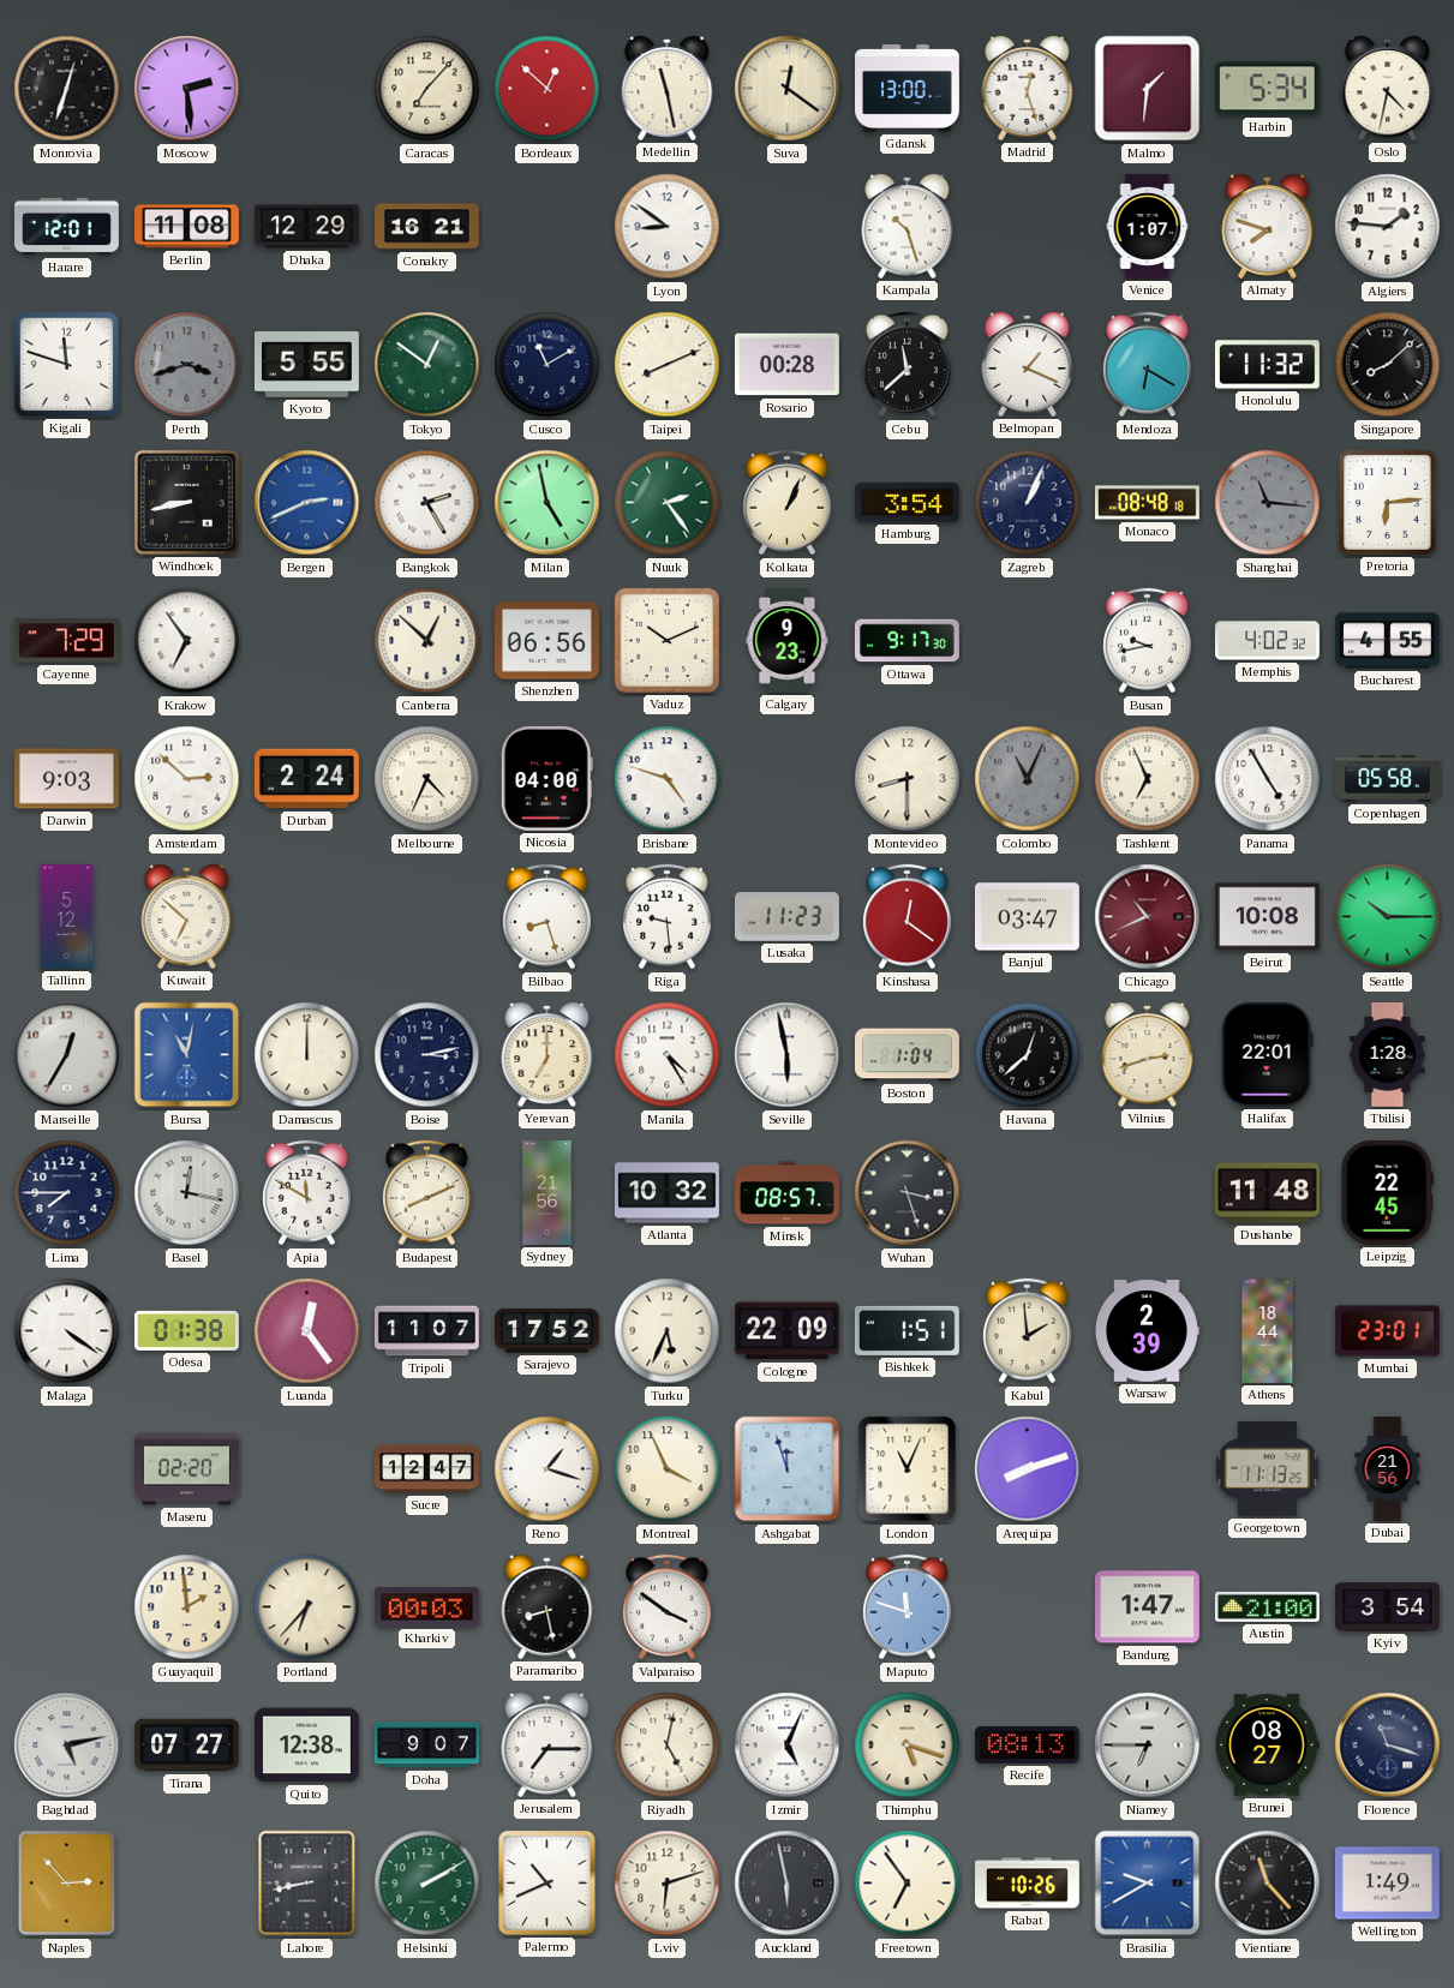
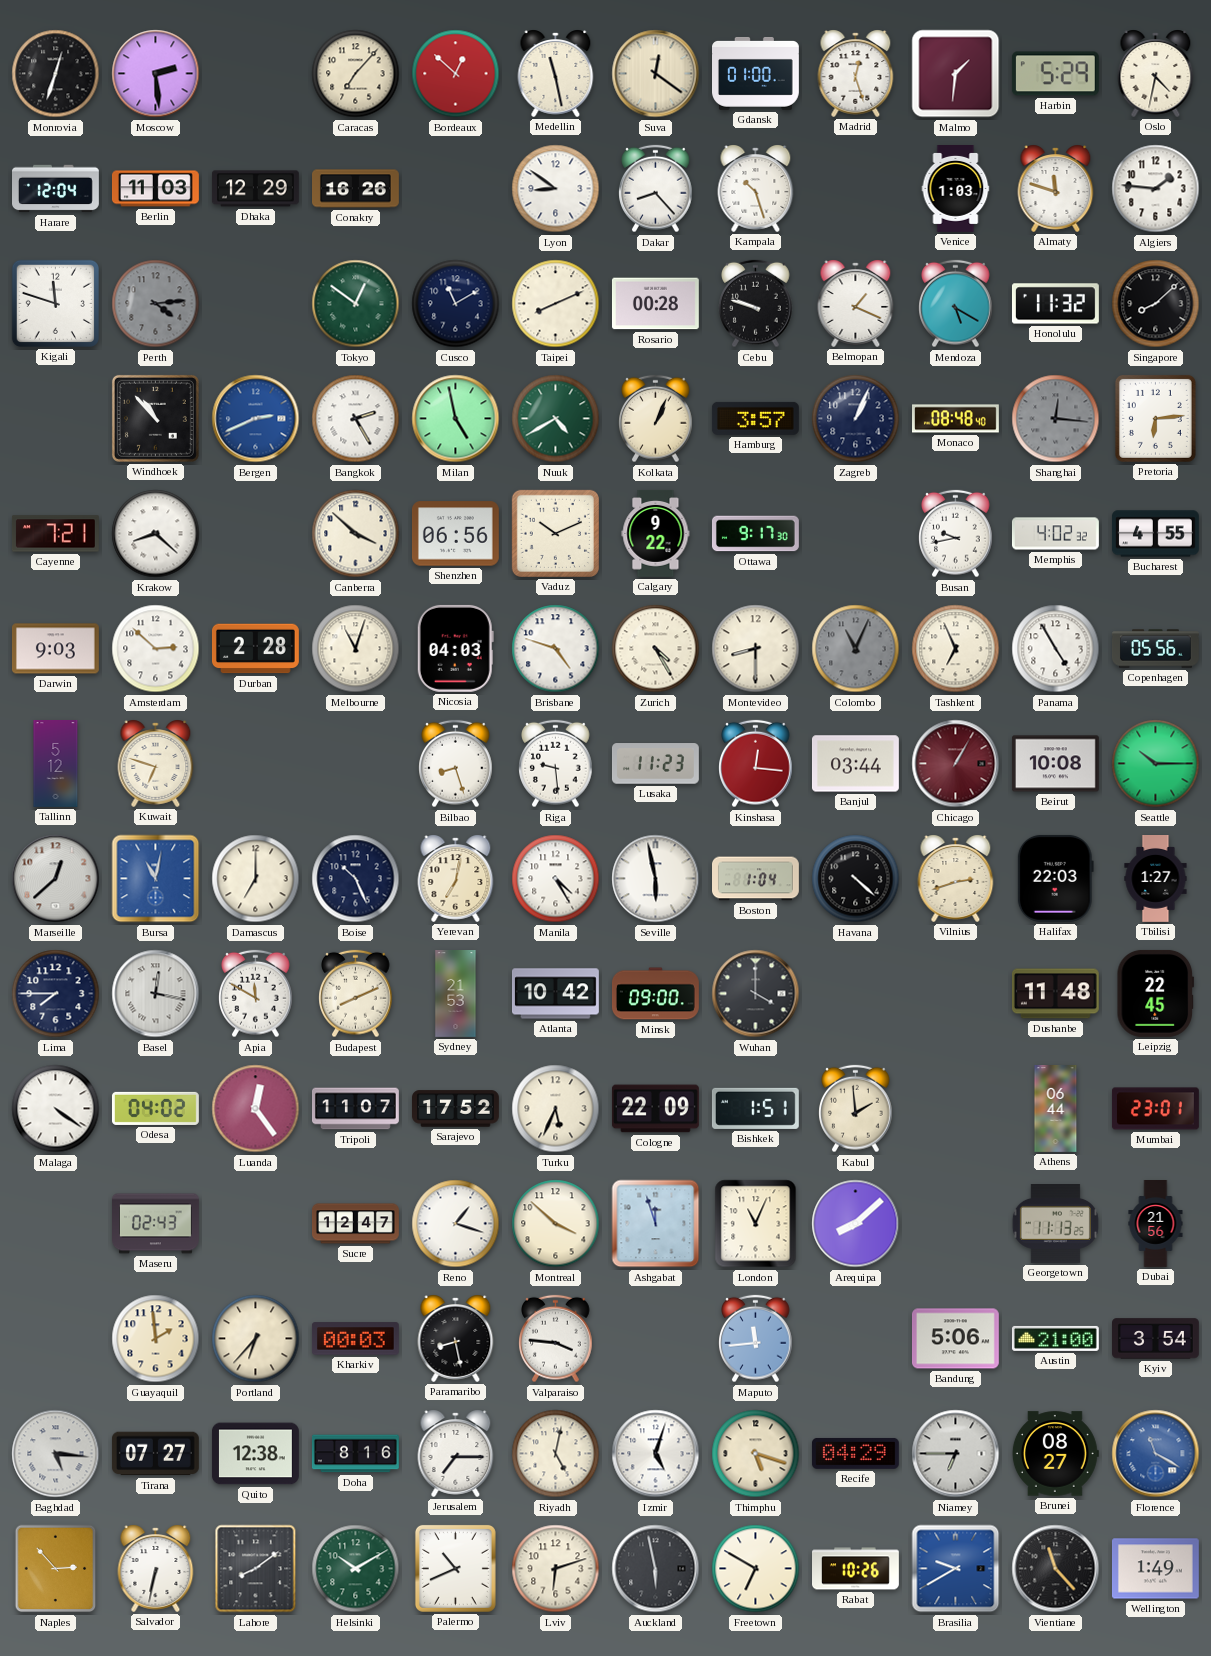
Gdansk: 13:00 -> 01:00 (756, 73)
Harbin: 5:34 -> 5:29 (1055, 74)
Harare: 12:01 -> 12:04 (56, 189)
Berlin: 11:08 -> 11:03 (156, 189)
Conakry: 16:21 -> 16:26 (356, 189)
Dakar: none -> 8:23 (656, 189)
Venice: 1:07 -> 1:03 (956, 189)
Almaty: 7:48 -> 11:48 (1056, 188)
Perth: 3:42 -> 4:14 (156, 304)
Kyoto: 5:55 -> none (306, 365)
Cebu: 11:38 -> 9:48 (756, 304)
Mendoza: 6:20 -> 5:20 (956, 304)
Windhoek: 8:43 -> 10:53 (155, 418)
Nuuk: 2:24 -> 4:40 (556, 419)
Hamburg: 3:54 -> 3:57 (755, 418)
Monaco: 08:48:18 -> 08:48:40 (956, 419)
Shanghai: 11:16 -> 12:16 (1056, 419)
Cayenne: 7:29 -> 7:21 (55, 534)
Krakow: 6:54 -> 8:22 (156, 534)
Canberra: 12:52 -> 3:52 (356, 534)
Calgary: 9:23 -> 9:22 (656, 533)
Durban: 2:24 -> 2:28 (255, 649)
Melbourne: 4:34 -> 11:03 (356, 649)
Nicosia: 04:00 -> 04:03 (455, 648)
Zurich: none -> 4:25 (656, 649)
Copenhagen: 05:58 -> 05:56 (1156, 649)
Kuwait: 6:52 -> 6:48 (156, 763)
Kinshasa: 12:21 -> 12:16 (756, 764)
Banjul: 03:47 -> 03:44 (855, 764)
Chicago: 10:41 -> 1:05 (956, 764)
Marseille: 12:35 -> 12:38 (56, 879)
Damascus: 12:00 -> 7:00 (256, 879)
Boise: 3:13 -> 10:26 (356, 879)
Yerevan: 7:00 -> 7:02 (456, 878)
Havana: 12:38 -> 4:22 (856, 879)
Halifax: 22:01 -> 22:03 (1055, 878)
Tbilisi: 1:28 -> 1:27 (1156, 879)
Sydney: 21:56 -> 21:53 (456, 994)
Atlanta: 10:32 -> 10:42 (556, 994)
Minsk: 08:57 -> 09:00 (655, 994)
Wuhan: 3:27 -> 4:00 (756, 994)
Odesa: 01:38 -> 04:02 (155, 1108)
Warsaw: 2:39 -> none (1147, 1331)
Athens: 18:44 -> 06:44 (1056, 1109)
Maseru: 02:20 -> 02:43 (156, 1224)
Montreal: 3:56 -> 3:52 (556, 1224)
Arequipa: 8:12 -> 8:08 (856, 1224)
Valparaiso: 3:51 -> 3:46 (556, 1339)
Maputo: 11:48 -> 11:44 (756, 1339)
Bandung: 1:47 -> 5:06 (955, 1339)
Baghdad: 5:13 -> 5:16 (56, 1454)
Doha: 9:07 -> 8:16 (355, 1454)
Izmir: 5:04 -> 5:03 (656, 1454)
Recife: 08:13 -> 04:29 (855, 1454)
Florence: 11:18 -> 11:20 (1156, 1454)
Florence dial: navy -> blue (1156, 1454)
Salvador: none -> 6:32 (156, 1568)
Lahore: 8:43 -> 8:09 (256, 1569)
Helsinki: 2:10 -> 10:10 (356, 1569)
Freetown: 6:54 -> 6:50 (756, 1569)
